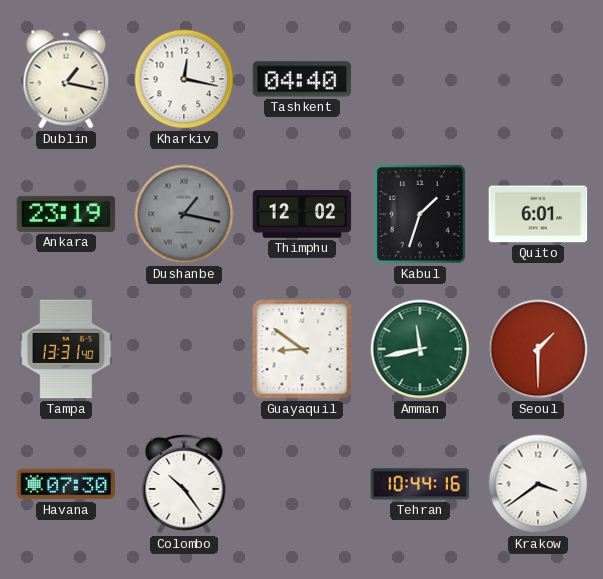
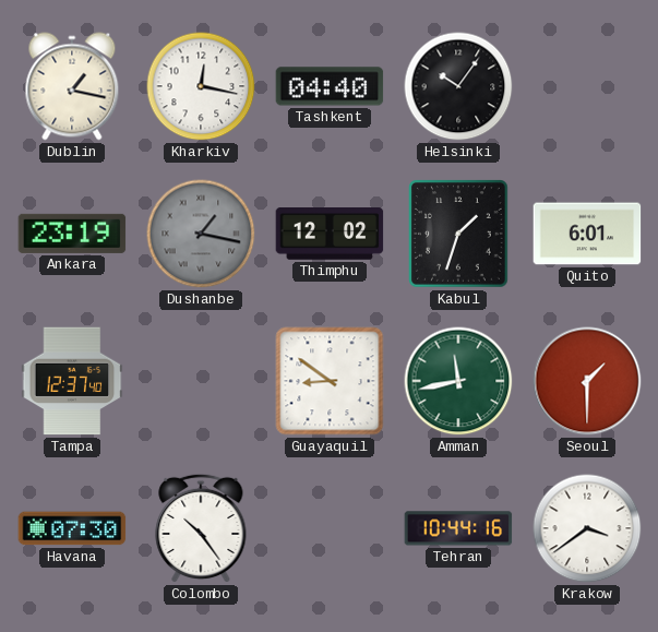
Helsinki: none -> 10:06 (458, 86)
Tampa: 13:31 -> 12:37 (72, 381)
